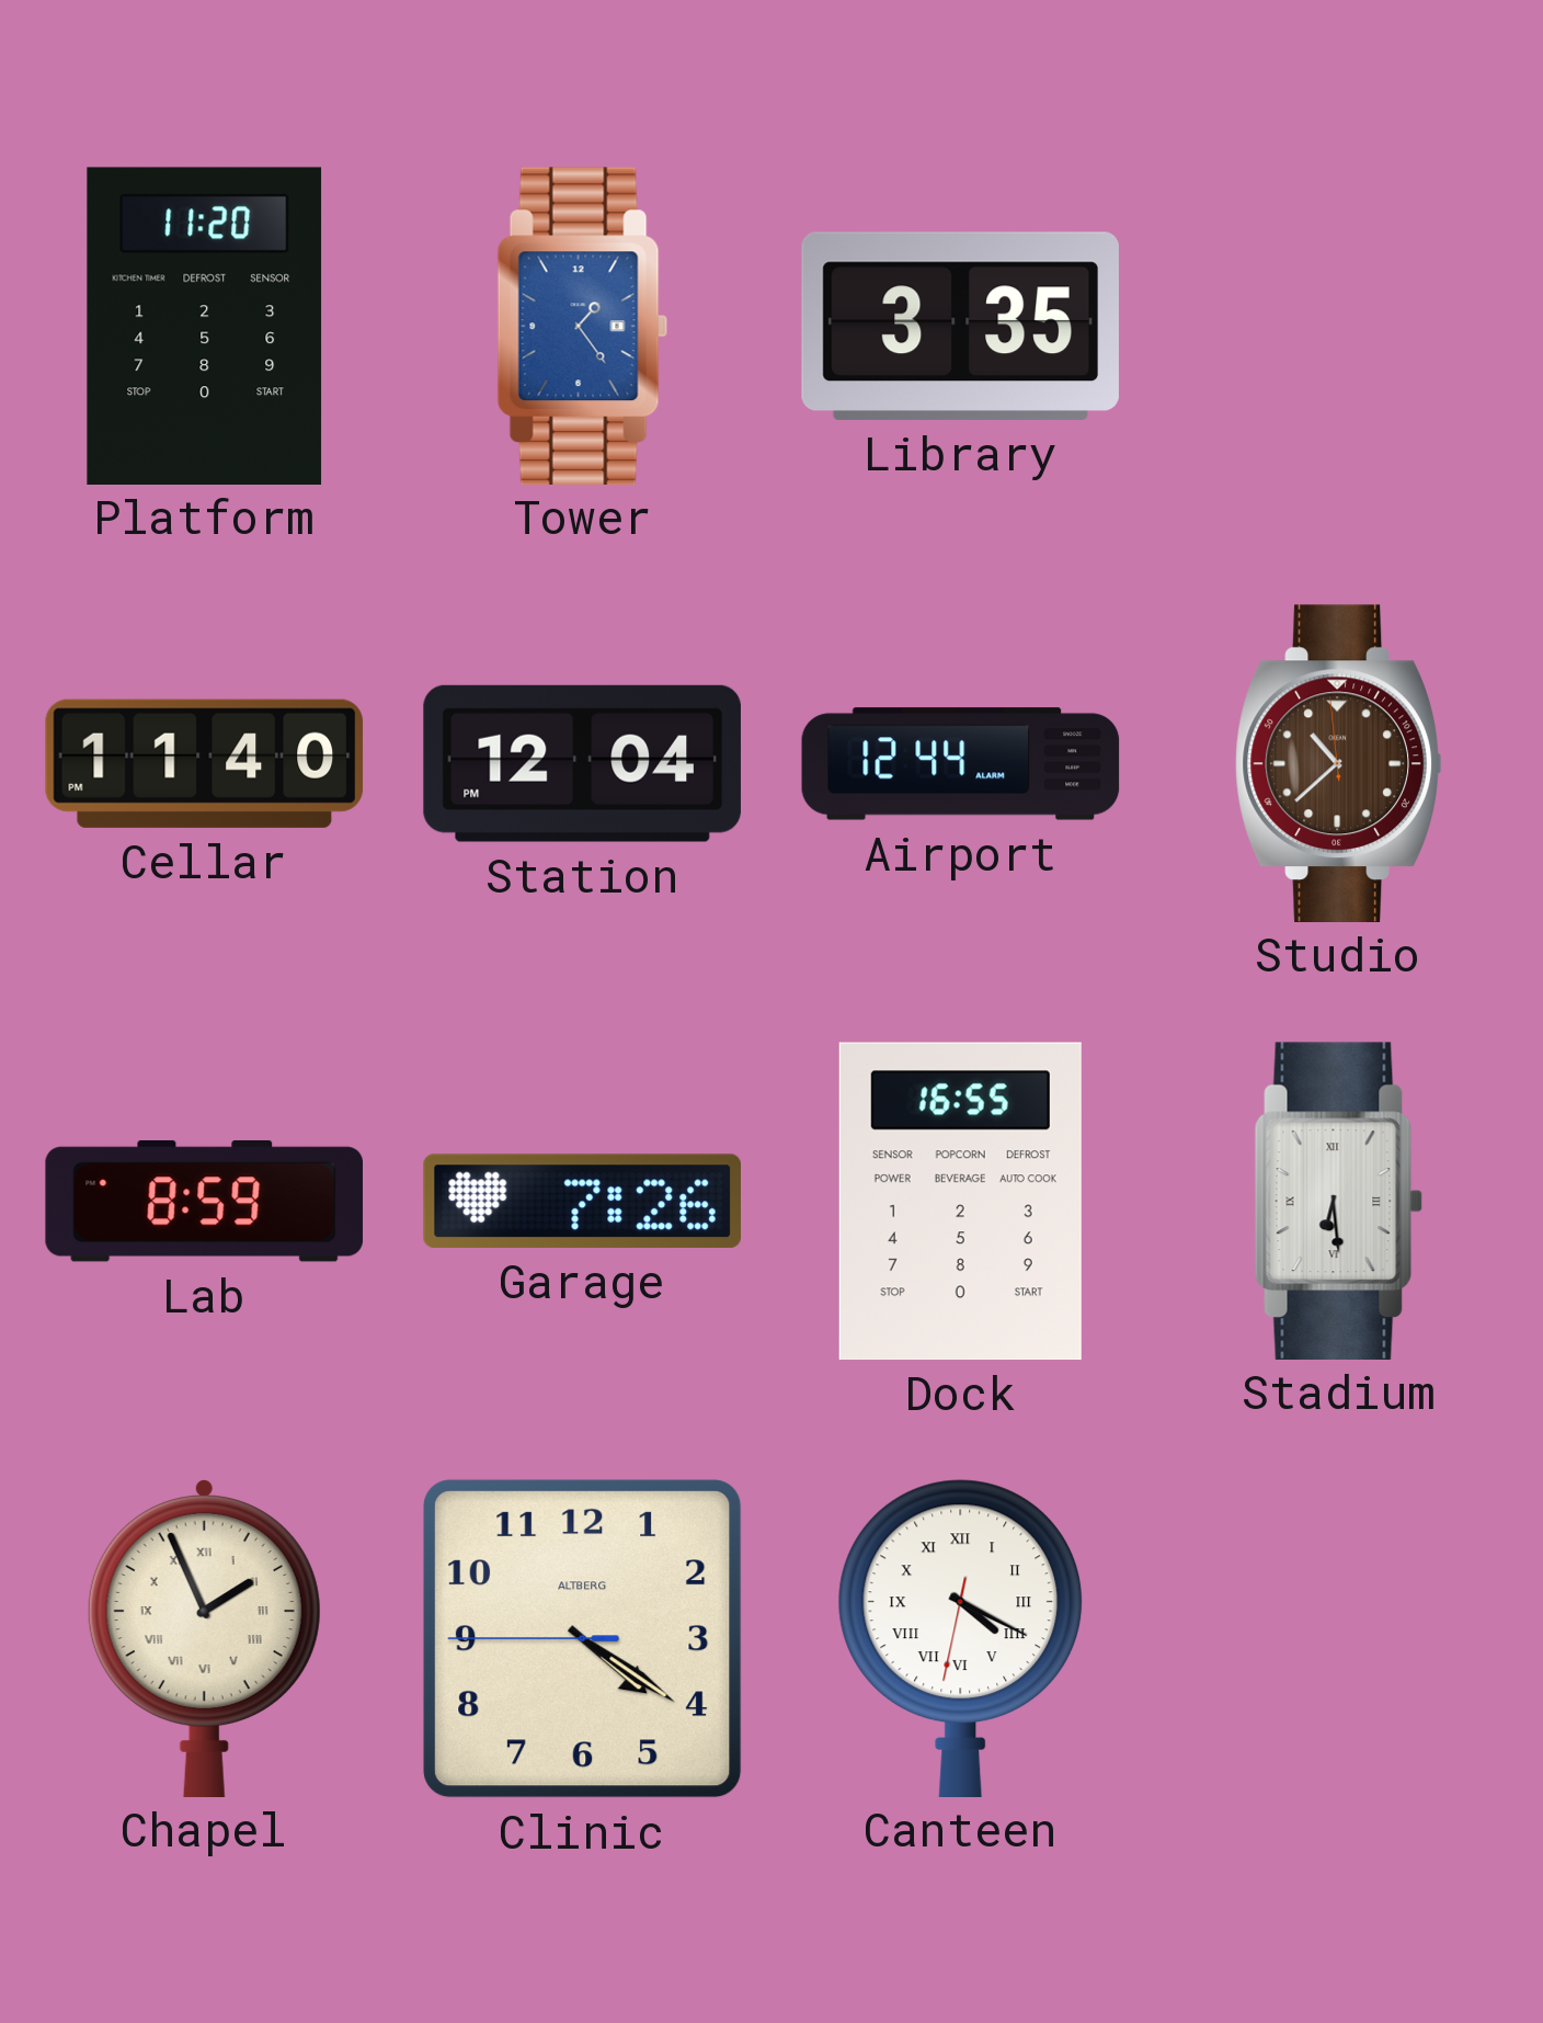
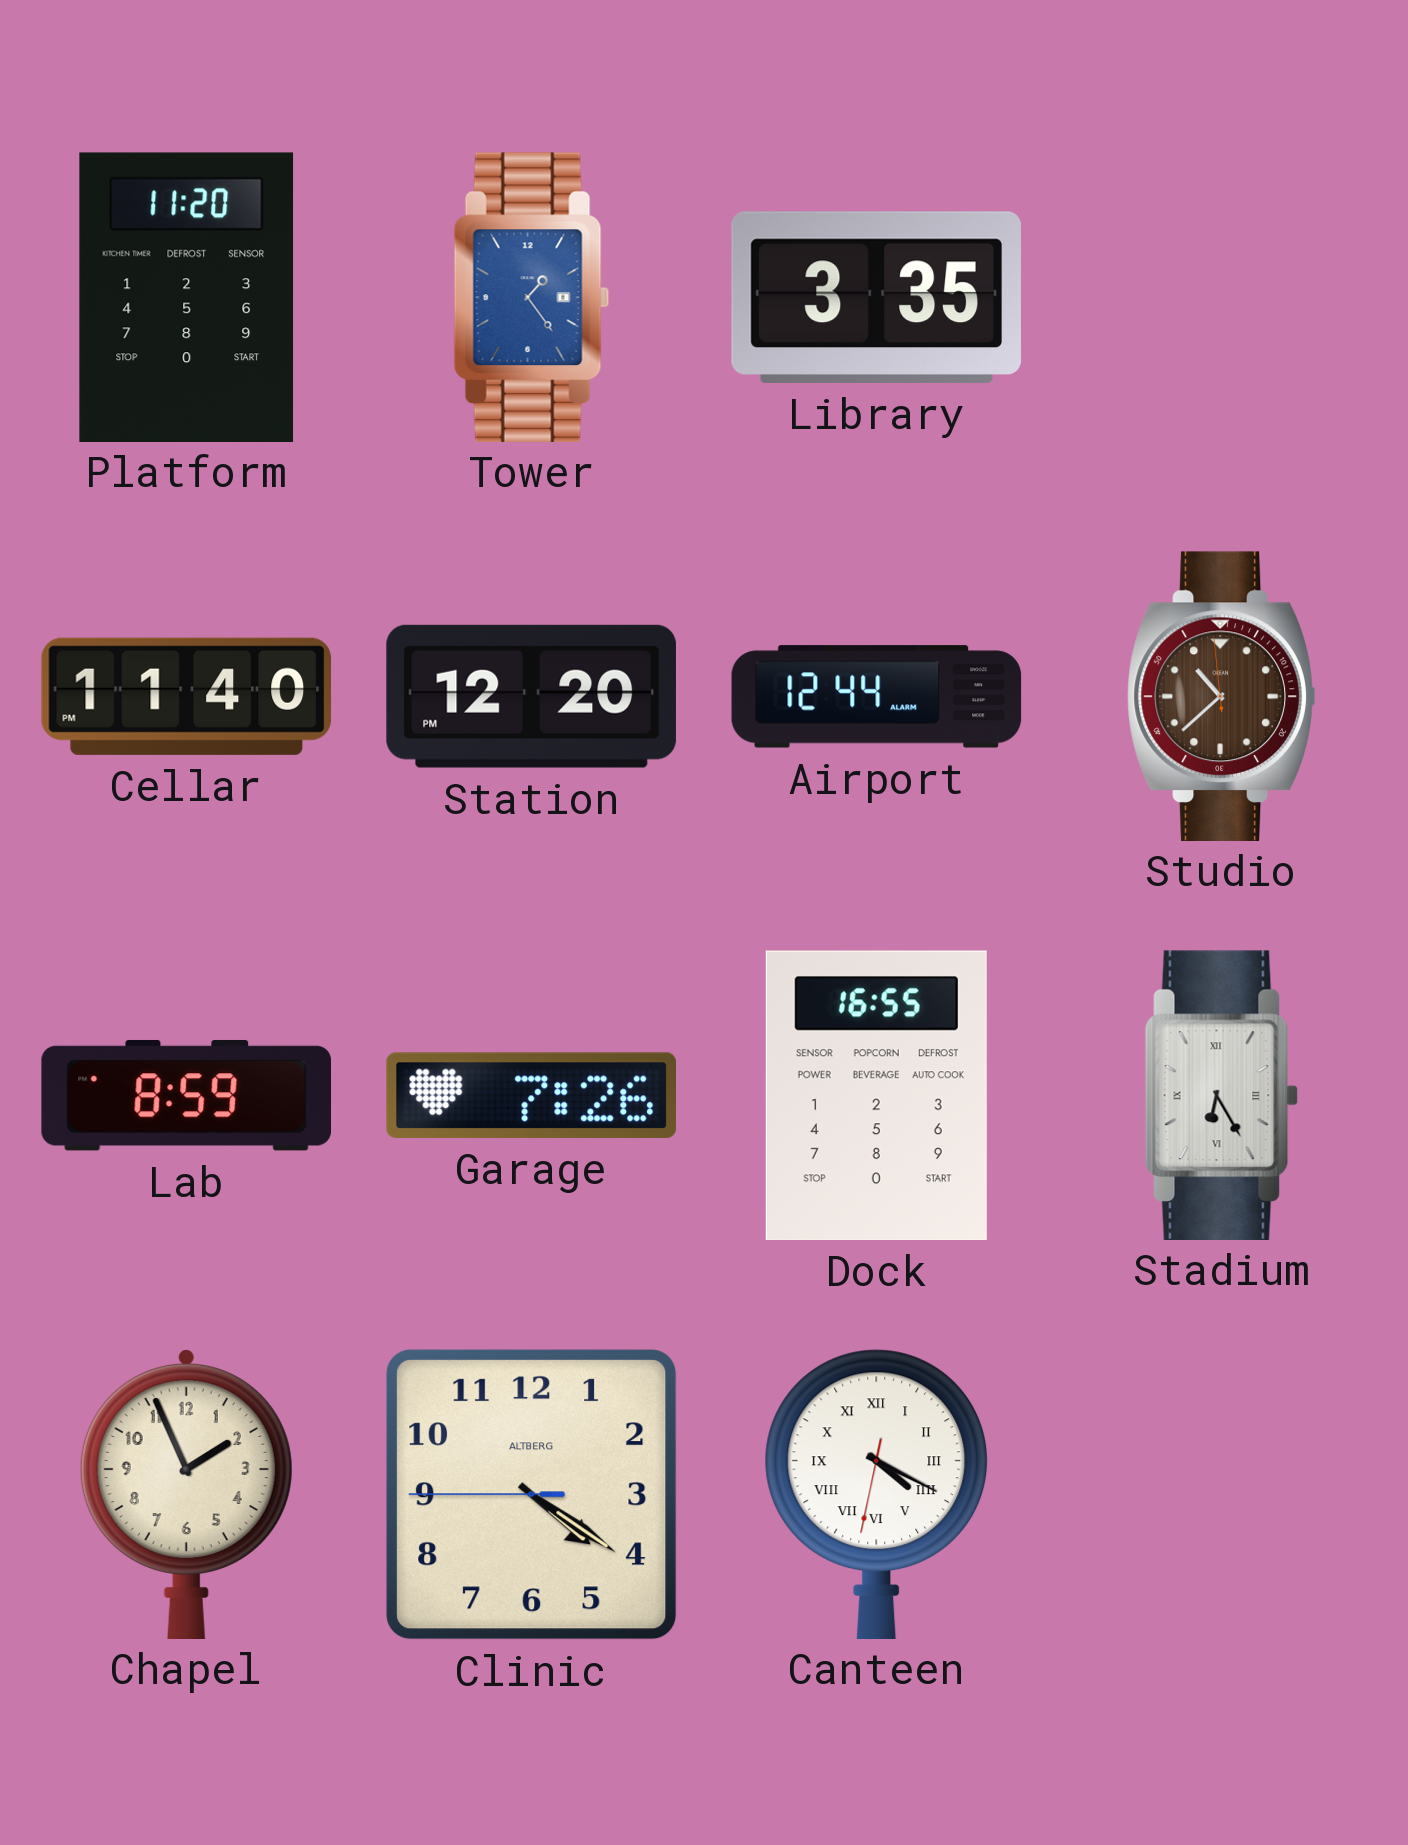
Station: 12:04 -> 12:20 (531, 696)
Stadium: 6:29 -> 6:25 (1221, 1095)
Chapel numerals: Roman -> Arabic (186, 1493)
